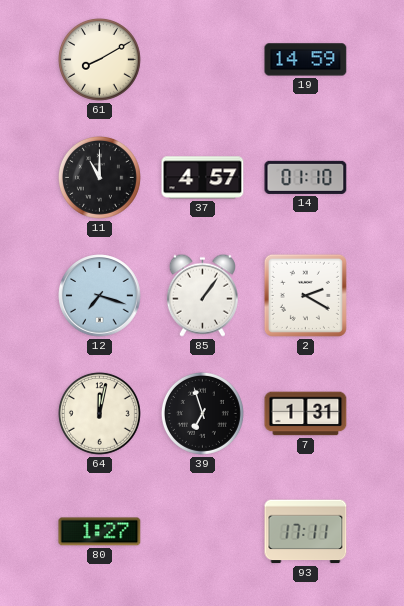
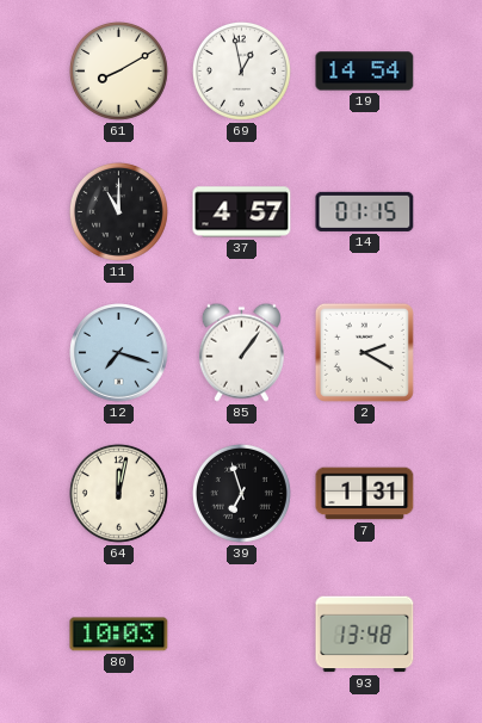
69: none -> 12:58 (241, 70)
19: 14:59 -> 14:54 (365, 72)
14: 01:10 -> 01:15 (365, 211)
80: 1:27 -> 10:03 (119, 635)
93: 17:11 -> 13:48 (365, 635)
